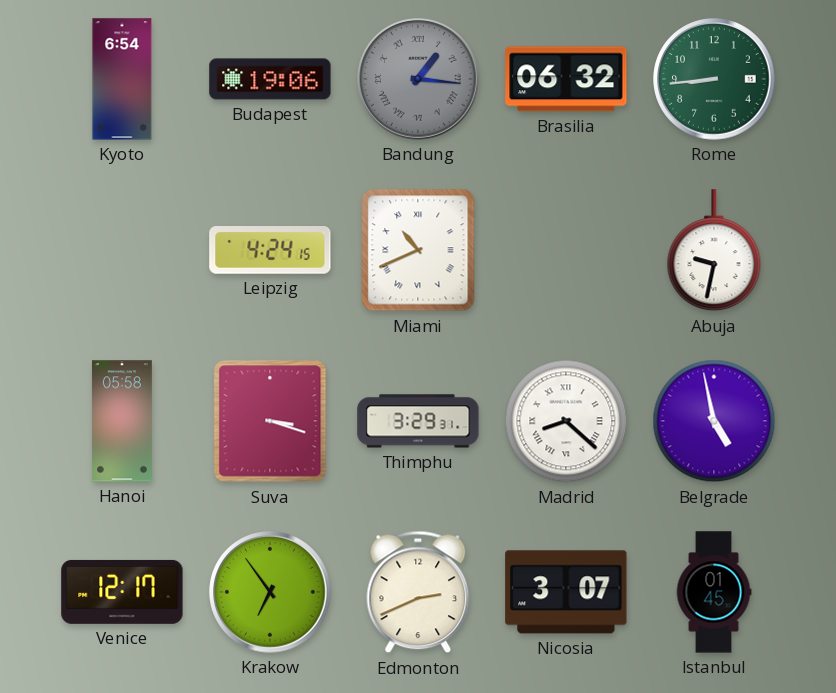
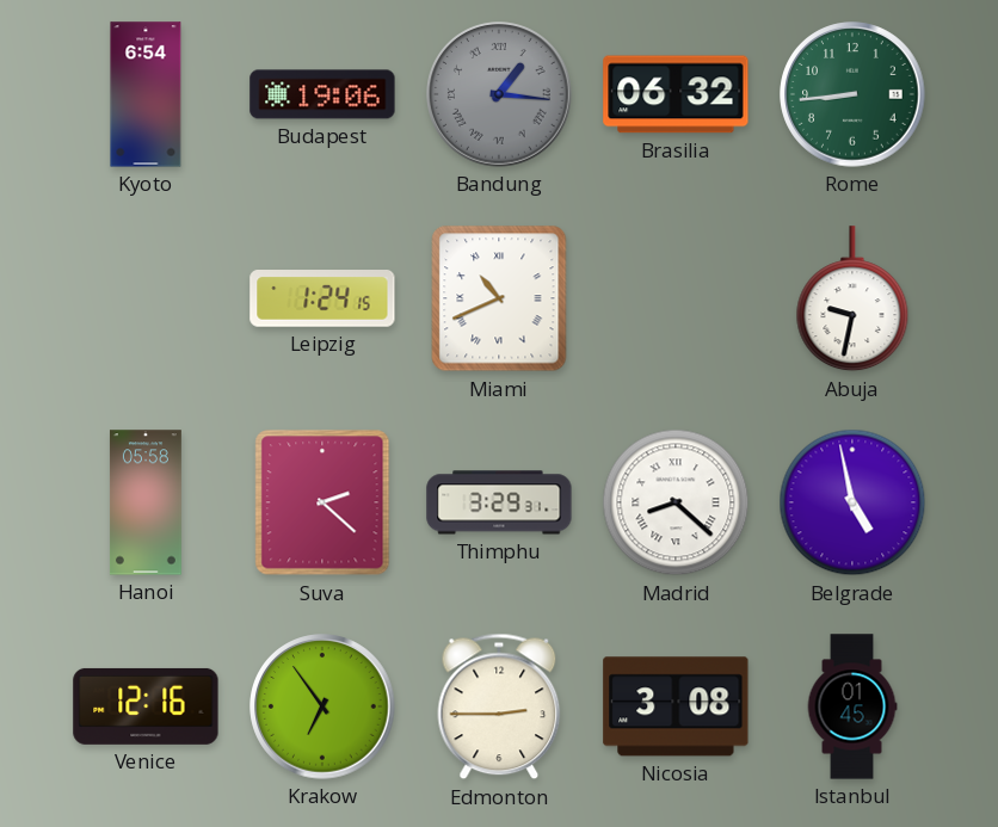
Leipzig: 4:24 -> 1:24 (322, 300)
Suva: 3:18 -> 2:22 (322, 502)
Venice: 12:17 -> 12:16 (146, 706)
Edmonton: 2:41 -> 2:45 (499, 706)
Nicosia: 3:07 -> 3:08 (676, 706)
